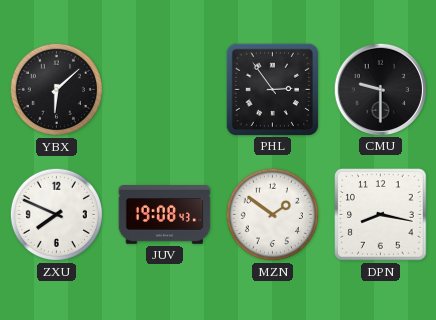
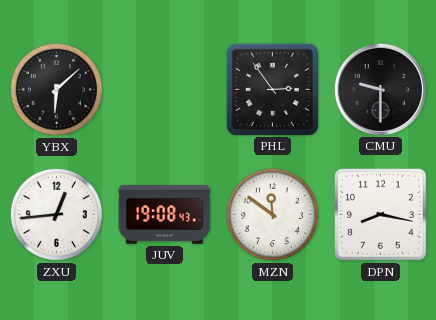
ZXU: 7:49 -> 12:44 (56, 214)
MZN: 1:51 -> 11:51 (272, 214)
